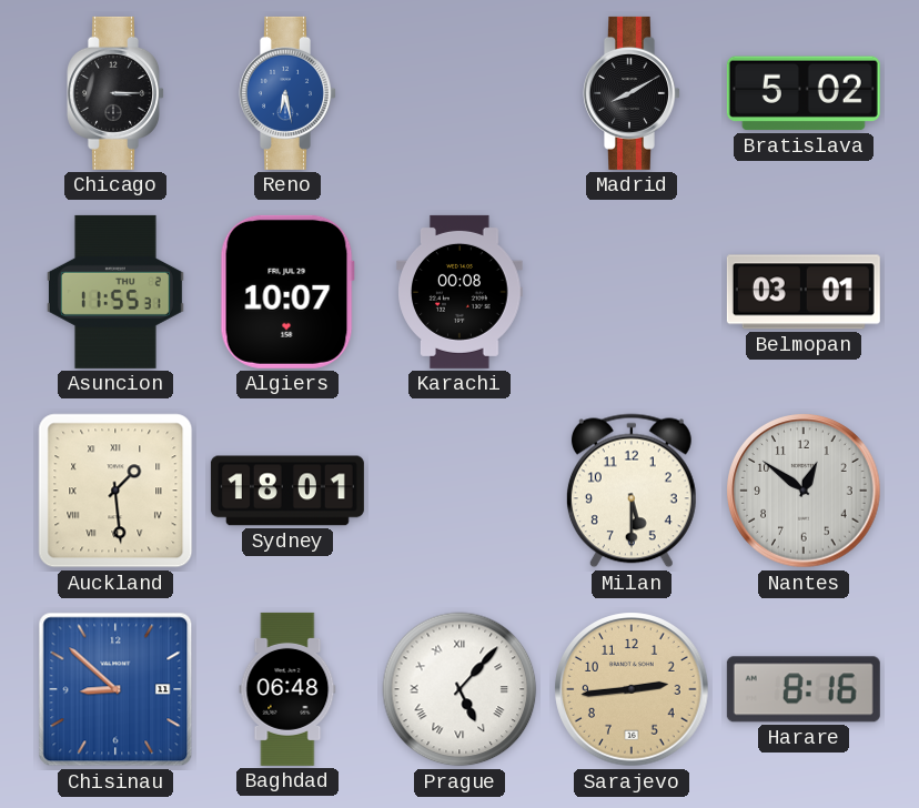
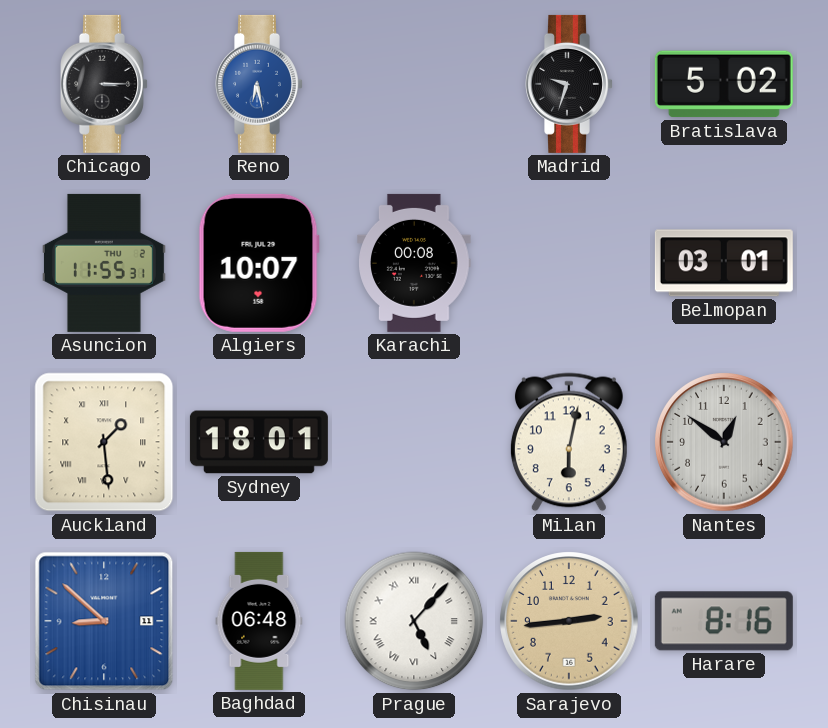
Madrid: 8:10 -> 9:33 (570, 84)
Milan: 5:30 -> 6:02 (569, 442)
